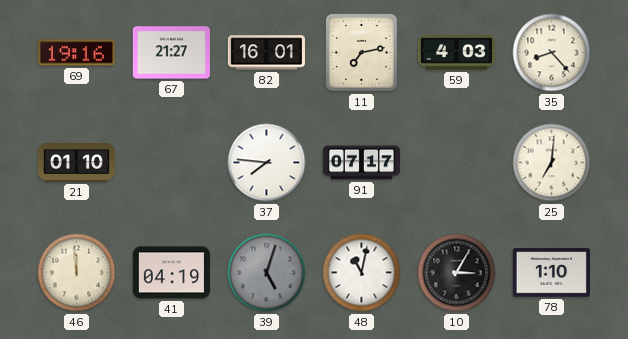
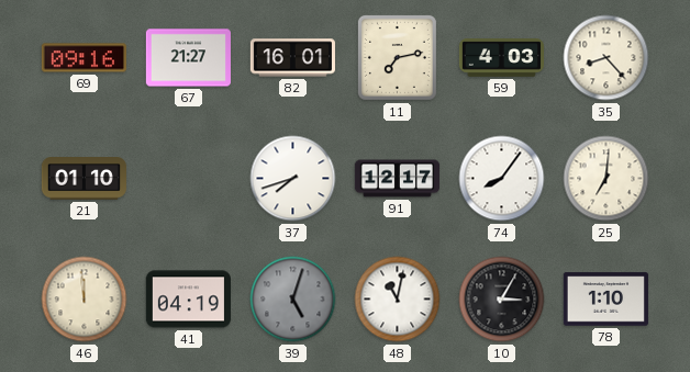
69: 19:16 -> 09:16 (84, 58)
37: 7:46 -> 7:42 (293, 179)
91: 07:17 -> 12:17 (397, 179)
74: none -> 8:06 (502, 179)
